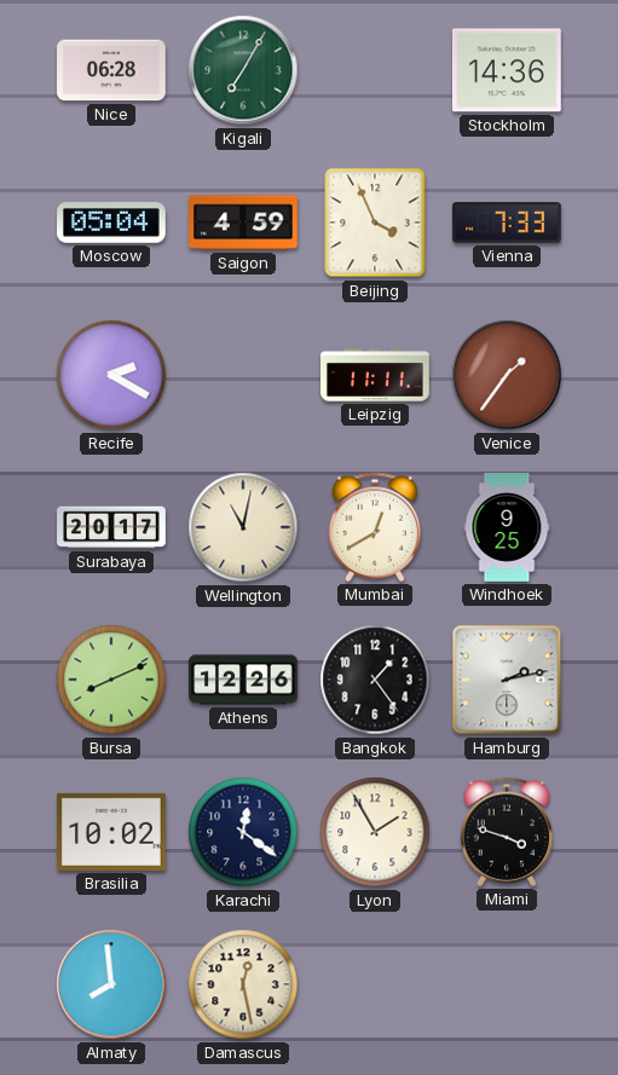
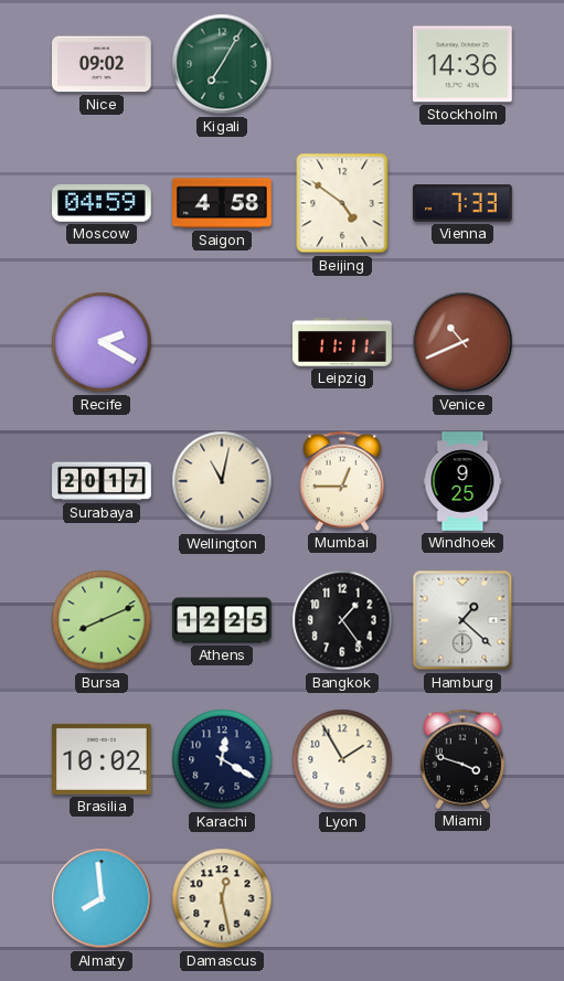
Nice: 06:28 -> 09:02 (103, 64)
Moscow: 05:04 -> 04:59 (103, 204)
Saigon: 4:59 -> 4:58 (223, 203)
Beijing: 3:56 -> 4:51 (342, 203)
Venice: 1:36 -> 10:41 (462, 342)
Mumbai: 12:40 -> 12:45 (341, 481)
Athens: 12:26 -> 12:25 (222, 620)
Hamburg: 2:13 -> 1:22 (462, 620)
Karachi: 12:21 -> 12:20 (222, 759)
